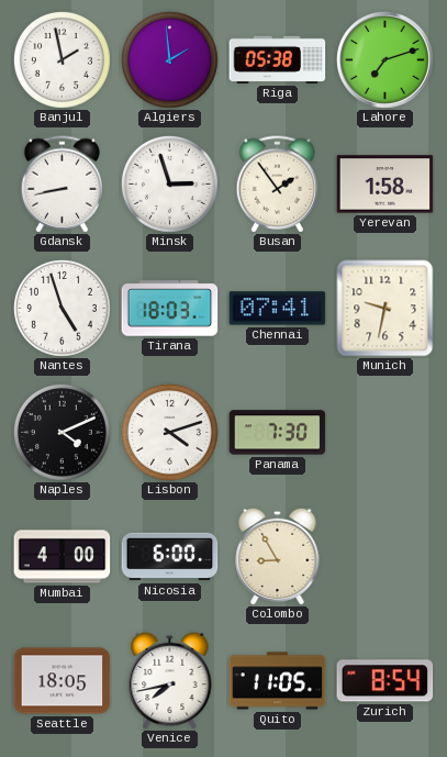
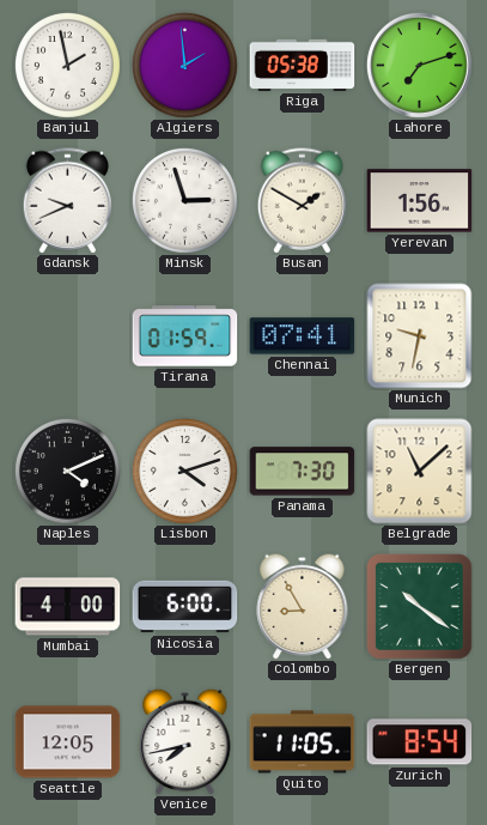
Gdansk: 8:43 -> 9:41 (68, 201)
Busan: 1:54 -> 1:50 (303, 201)
Yerevan: 1:58 -> 1:56 (420, 201)
Nantes: 4:57 -> none (62, 308)
Tirana: 18:03 -> 01:59 (185, 336)
Belgrade: none -> 11:08 (420, 472)
Bergen: none -> 10:21 (419, 606)
Seattle: 18:05 -> 12:05 (68, 742)
